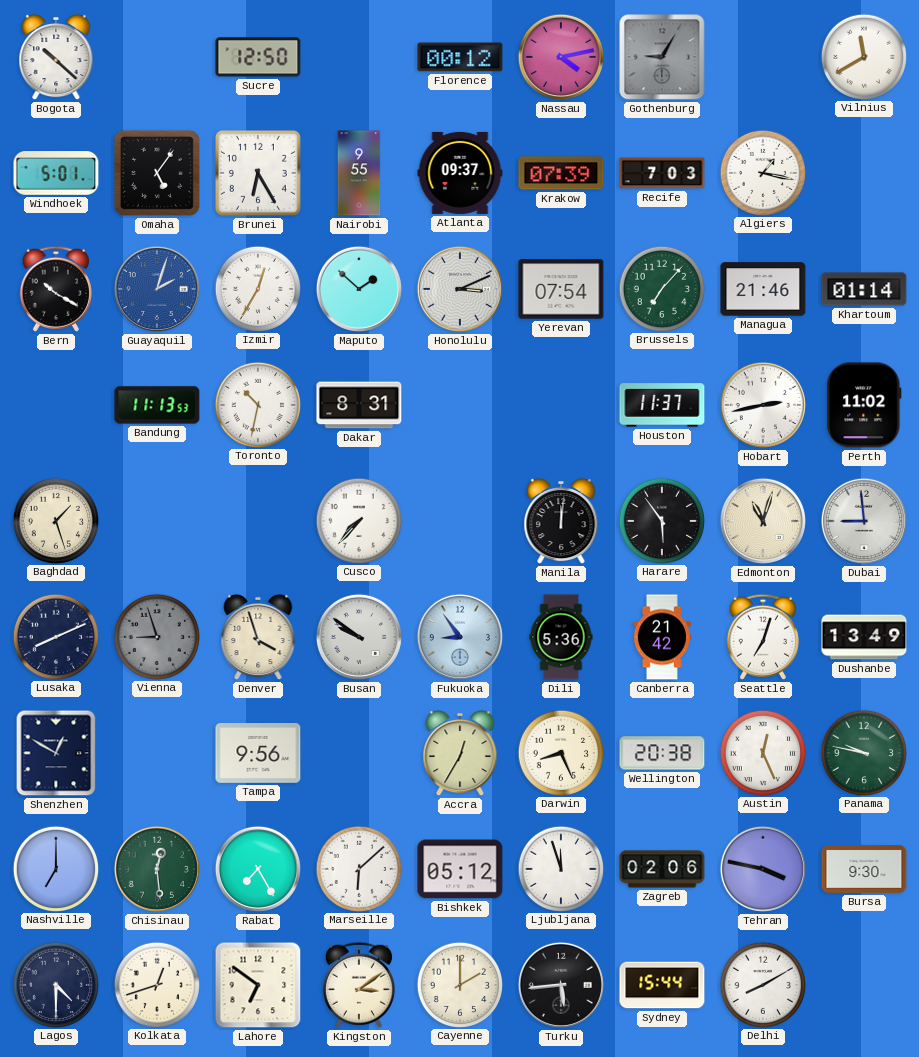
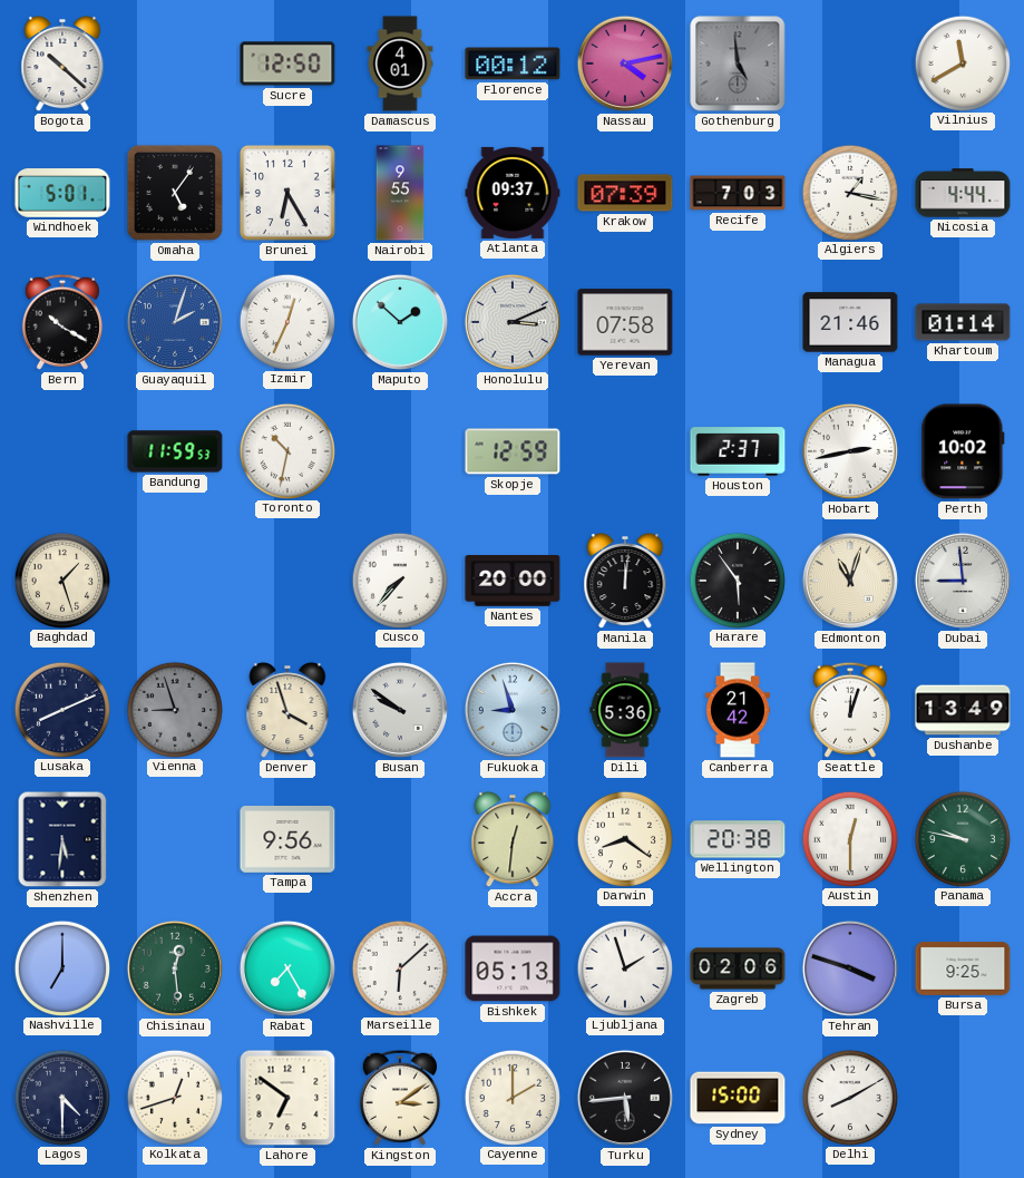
Damascus: none -> 4:01 (400, 64)
Gothenburg: 9:05 -> 4:59 (738, 64)
Nicosia: none -> 4:44 (963, 193)
Izmir: 12:35 -> 12:34 (286, 321)
Yerevan: 07:54 -> 07:58 (625, 322)
Brussels: 7:07 -> none (661, 288)
Bandung: 11:13 -> 11:59 (175, 451)
Dakar: 8:31 -> none (359, 405)
Skopje: none -> 12:59 (513, 451)
Houston: 11:37 -> 2:37 (738, 451)
Perth: 11:02 -> 10:02 (963, 451)
Nantes: none -> 20:00 (513, 582)
Fukuoka: 8:54 -> 8:57 (513, 710)
Seattle: 7:03 -> 12:03 (850, 710)
Shenzhen: 12:50 -> 5:31 (62, 839)
Accra: 12:35 -> 12:31 (513, 839)
Darwin: 8:26 -> 8:21 (624, 838)
Austin: 12:26 -> 12:30 (849, 838)
Bishkek: 05:12 -> 05:13 (513, 968)
Ljubljana: 11:57 -> 1:57 (624, 967)
Tehran: 3:47 -> 3:48 (850, 968)
Bursa: 9:30 -> 9:25 (963, 970)
Sydney: 15:44 -> 15:00 (738, 1098)
